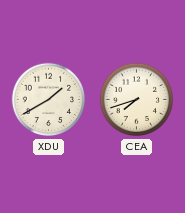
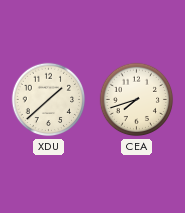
XDU: 1:40 -> 1:38 (49, 100)
